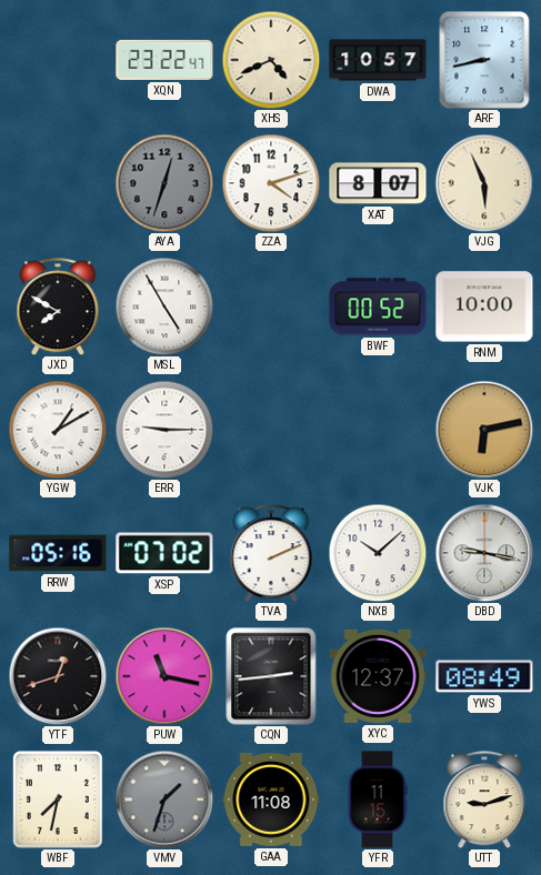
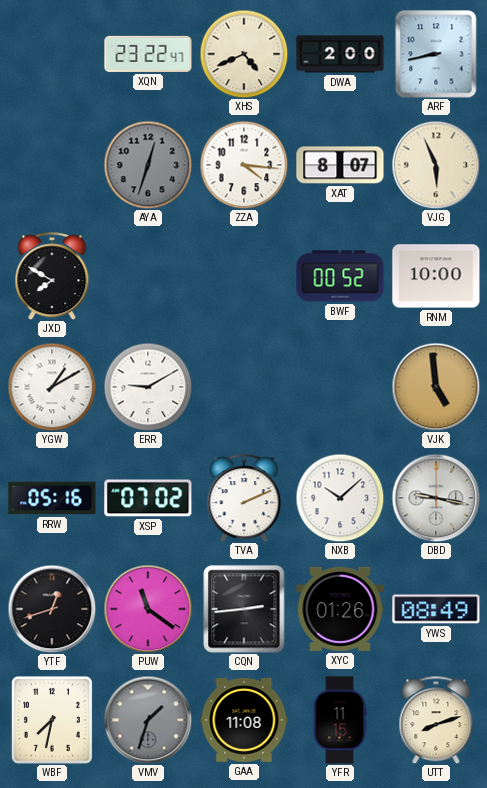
DWA: 10:57 -> 2:00 (340, 54)
ZZA: 4:12 -> 4:16 (244, 165)
MSL: 4:55 -> none (164, 306)
ERR: 9:15 -> 9:10 (148, 387)
VJK: 6:13 -> 4:59 (436, 387)
PUW: 11:17 -> 11:21 (148, 609)
XYC: 12:37 -> 01:26 (340, 609)
UTT: 9:12 -> 8:12 (436, 720)
